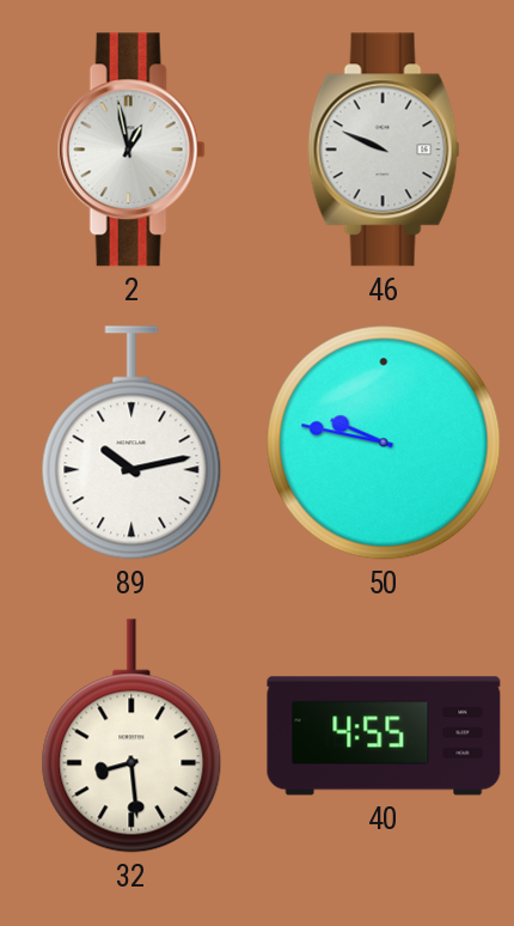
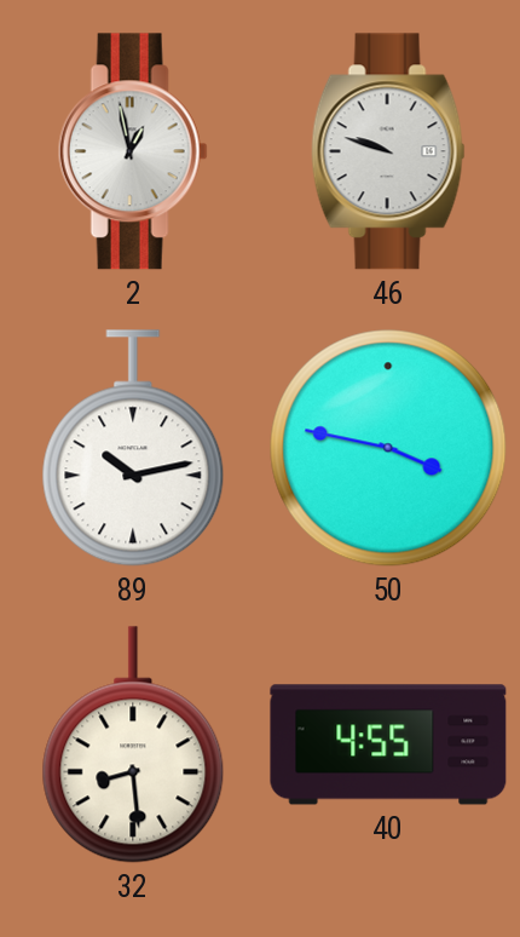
46: 9:49 -> 9:48 (388, 151)
50: 9:47 -> 3:47 (388, 448)
